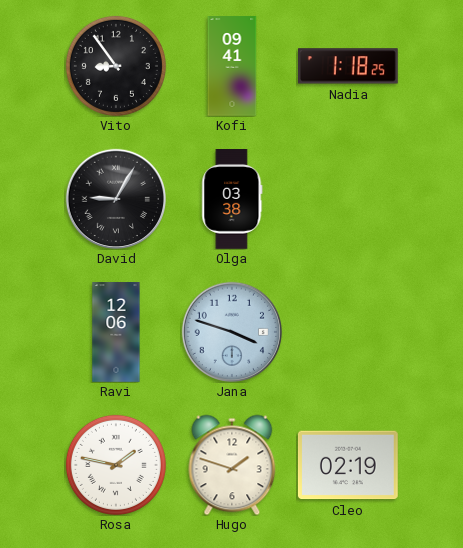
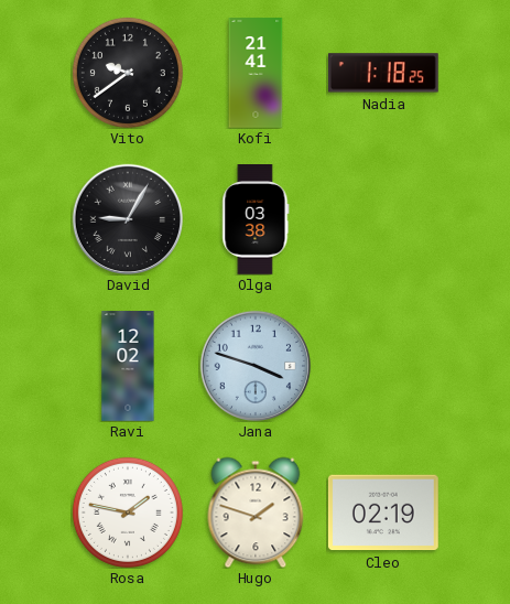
Vito: 8:54 -> 9:39 (128, 73)
Kofi: 09:41 -> 21:41 (256, 73)
Ravi: 12:06 -> 12:02 (128, 366)
